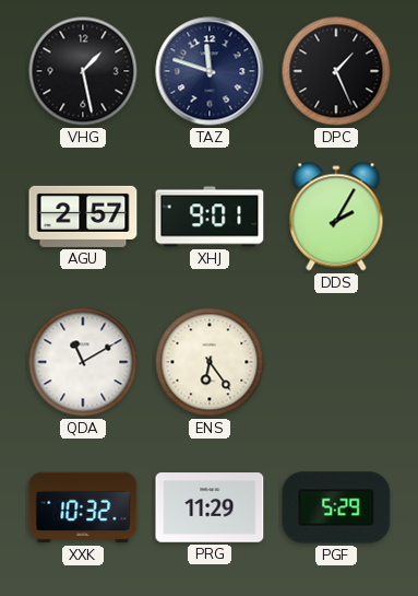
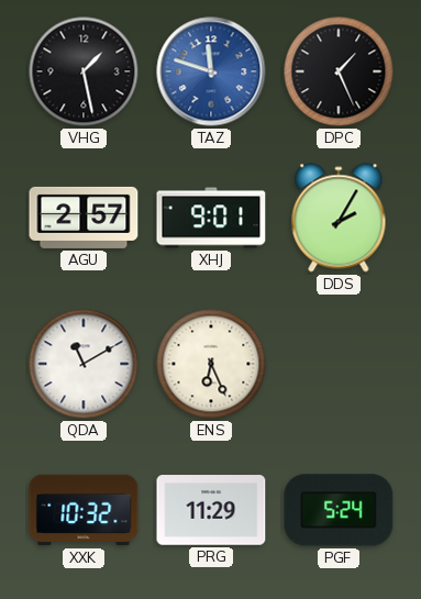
TAZ dial: navy -> blue (211, 71)
ENS: 6:24 -> 6:26 (211, 364)
PGF: 5:29 -> 5:24 (339, 510)
